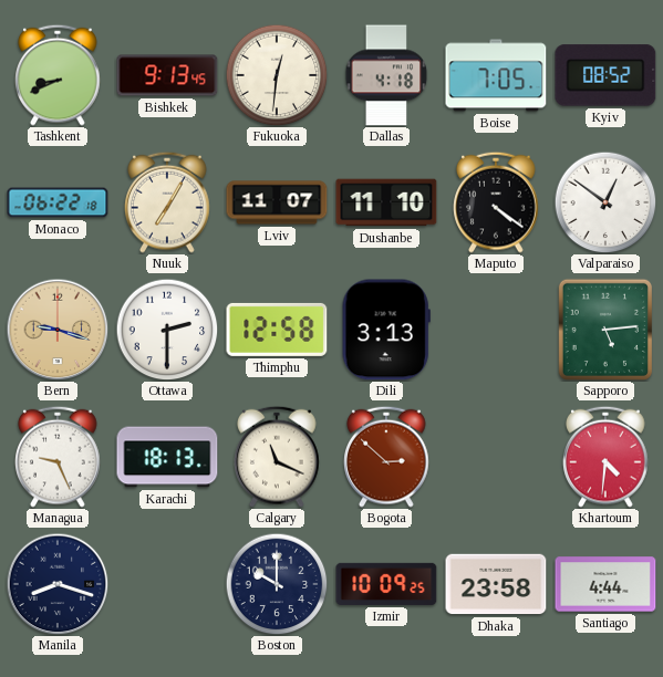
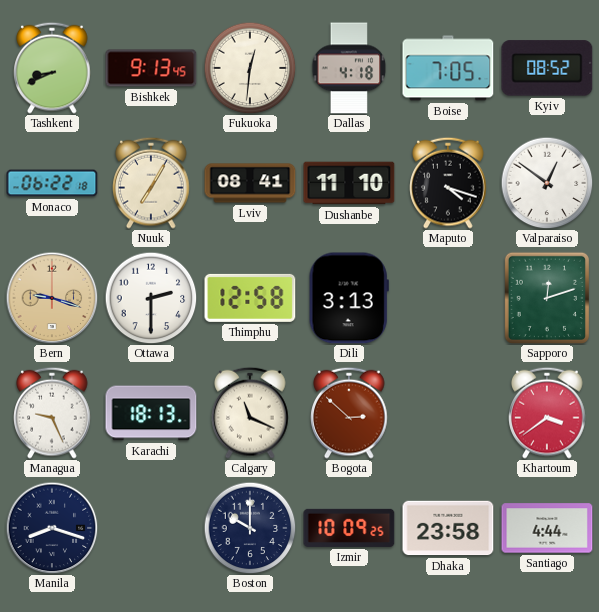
Lviv: 11:07 -> 08:41 (250, 183)
Maputo: 4:21 -> 4:18 (448, 183)
Sapporo: 5:14 -> 12:12 (547, 297)
Khartoum: 4:31 -> 3:39 (547, 413)
